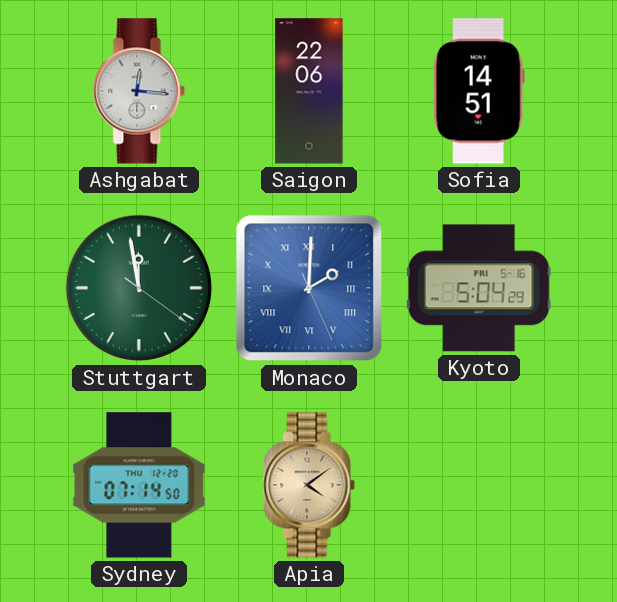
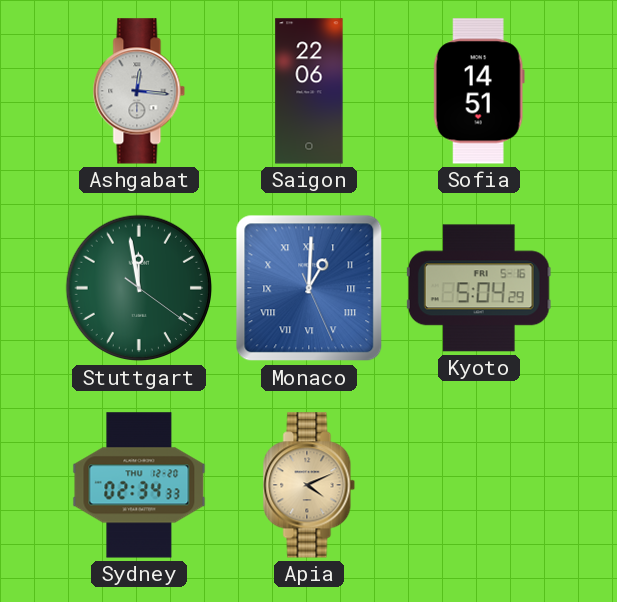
Monaco: 2:00 -> 1:00 (309, 288)
Sydney: 07:14 -> 02:34 (139, 485)
Apia: 4:09 -> 4:11 (309, 485)
